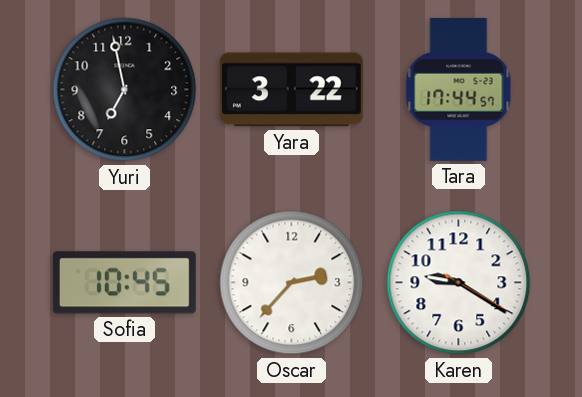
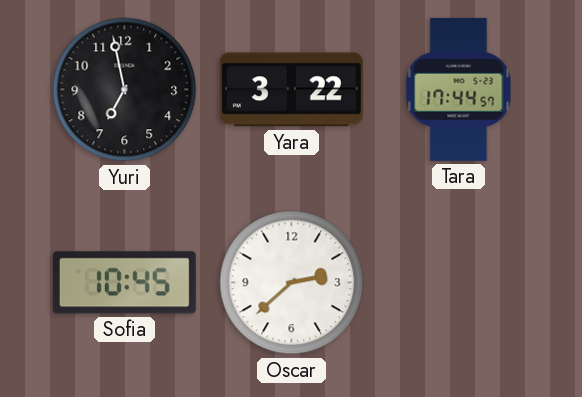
Oscar: 2:37 -> 2:38 (292, 283)
Karen: 9:20 -> none (459, 283)
